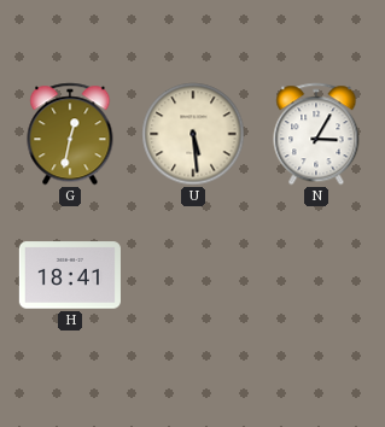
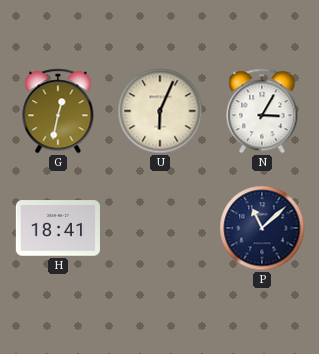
U: 5:29 -> 6:04 (160, 111)
P: none -> 11:08 (262, 228)
